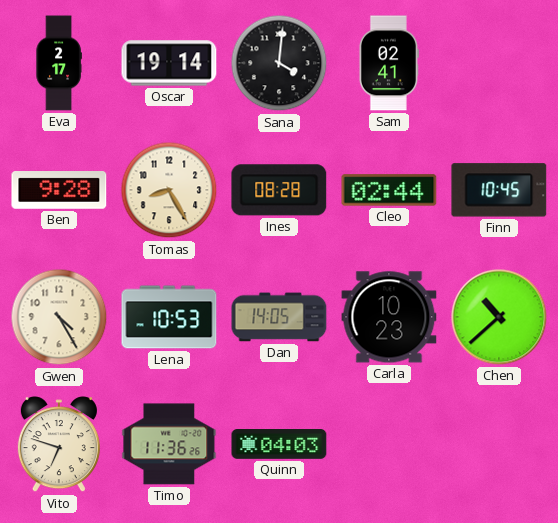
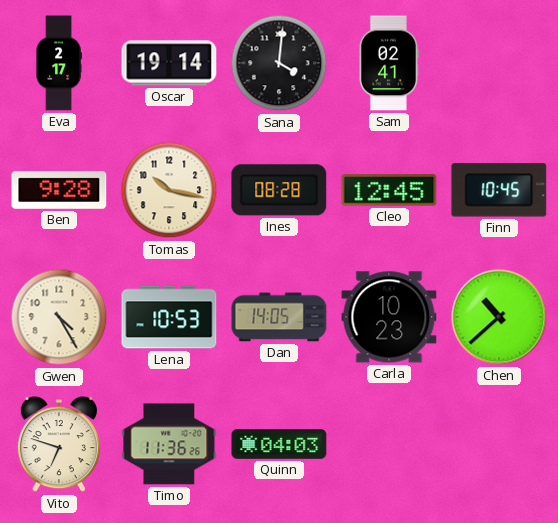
Tomas: 8:25 -> 10:17 (169, 190)
Cleo: 02:44 -> 12:45 (389, 190)
